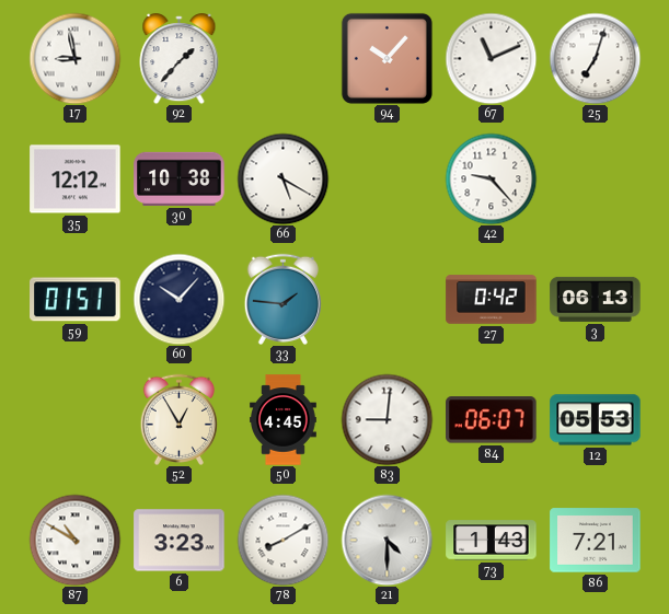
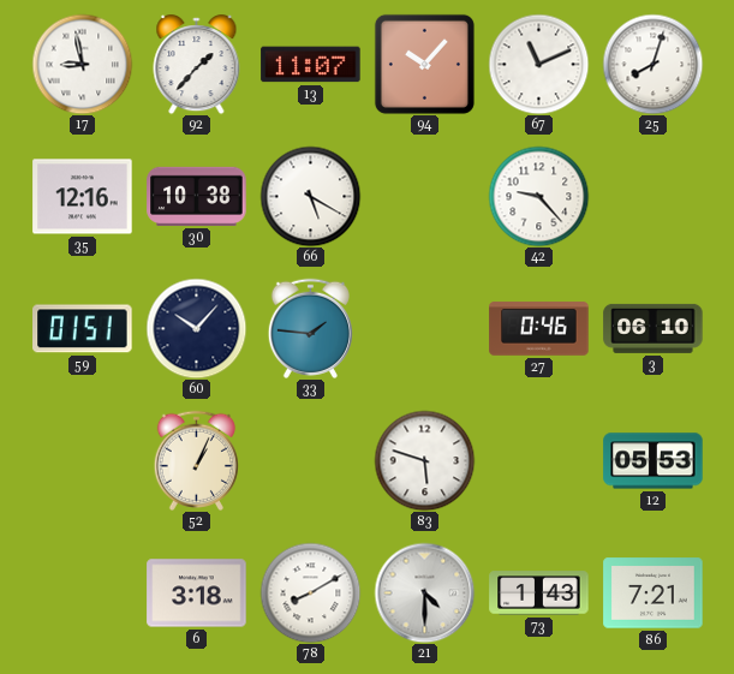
13: none -> 11:07 (311, 65)
25: 7:03 -> 8:03 (652, 64)
35: 12:12 -> 12:16 (83, 197)
27: 0:42 -> 0:46 (539, 329)
3: 06:13 -> 06:10 (654, 328)
52: 12:55 -> 1:04 (196, 460)
50: 4:45 -> none (284, 420)
83: 9:01 -> 5:48 (424, 460)
84: 06:07 -> none (492, 420)
87: 10:50 -> none (74, 540)
6: 3:23 -> 3:18 (197, 594)
